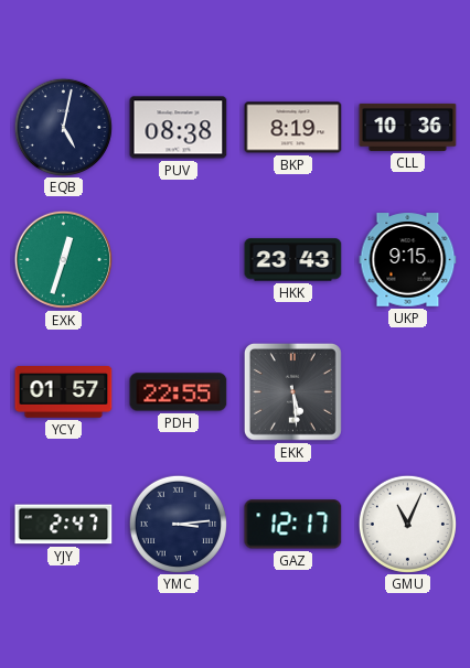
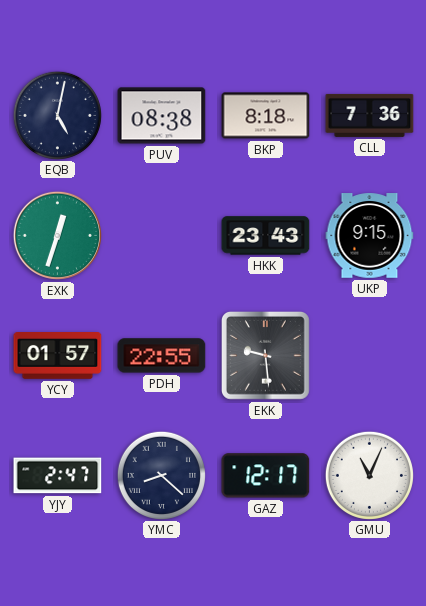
BKP: 8:19 -> 8:18 (266, 116)
CLL: 10:36 -> 7:36 (370, 115)
EKK: 5:29 -> 9:29 (265, 355)
YMC: 3:14 -> 8:22 (161, 475)
